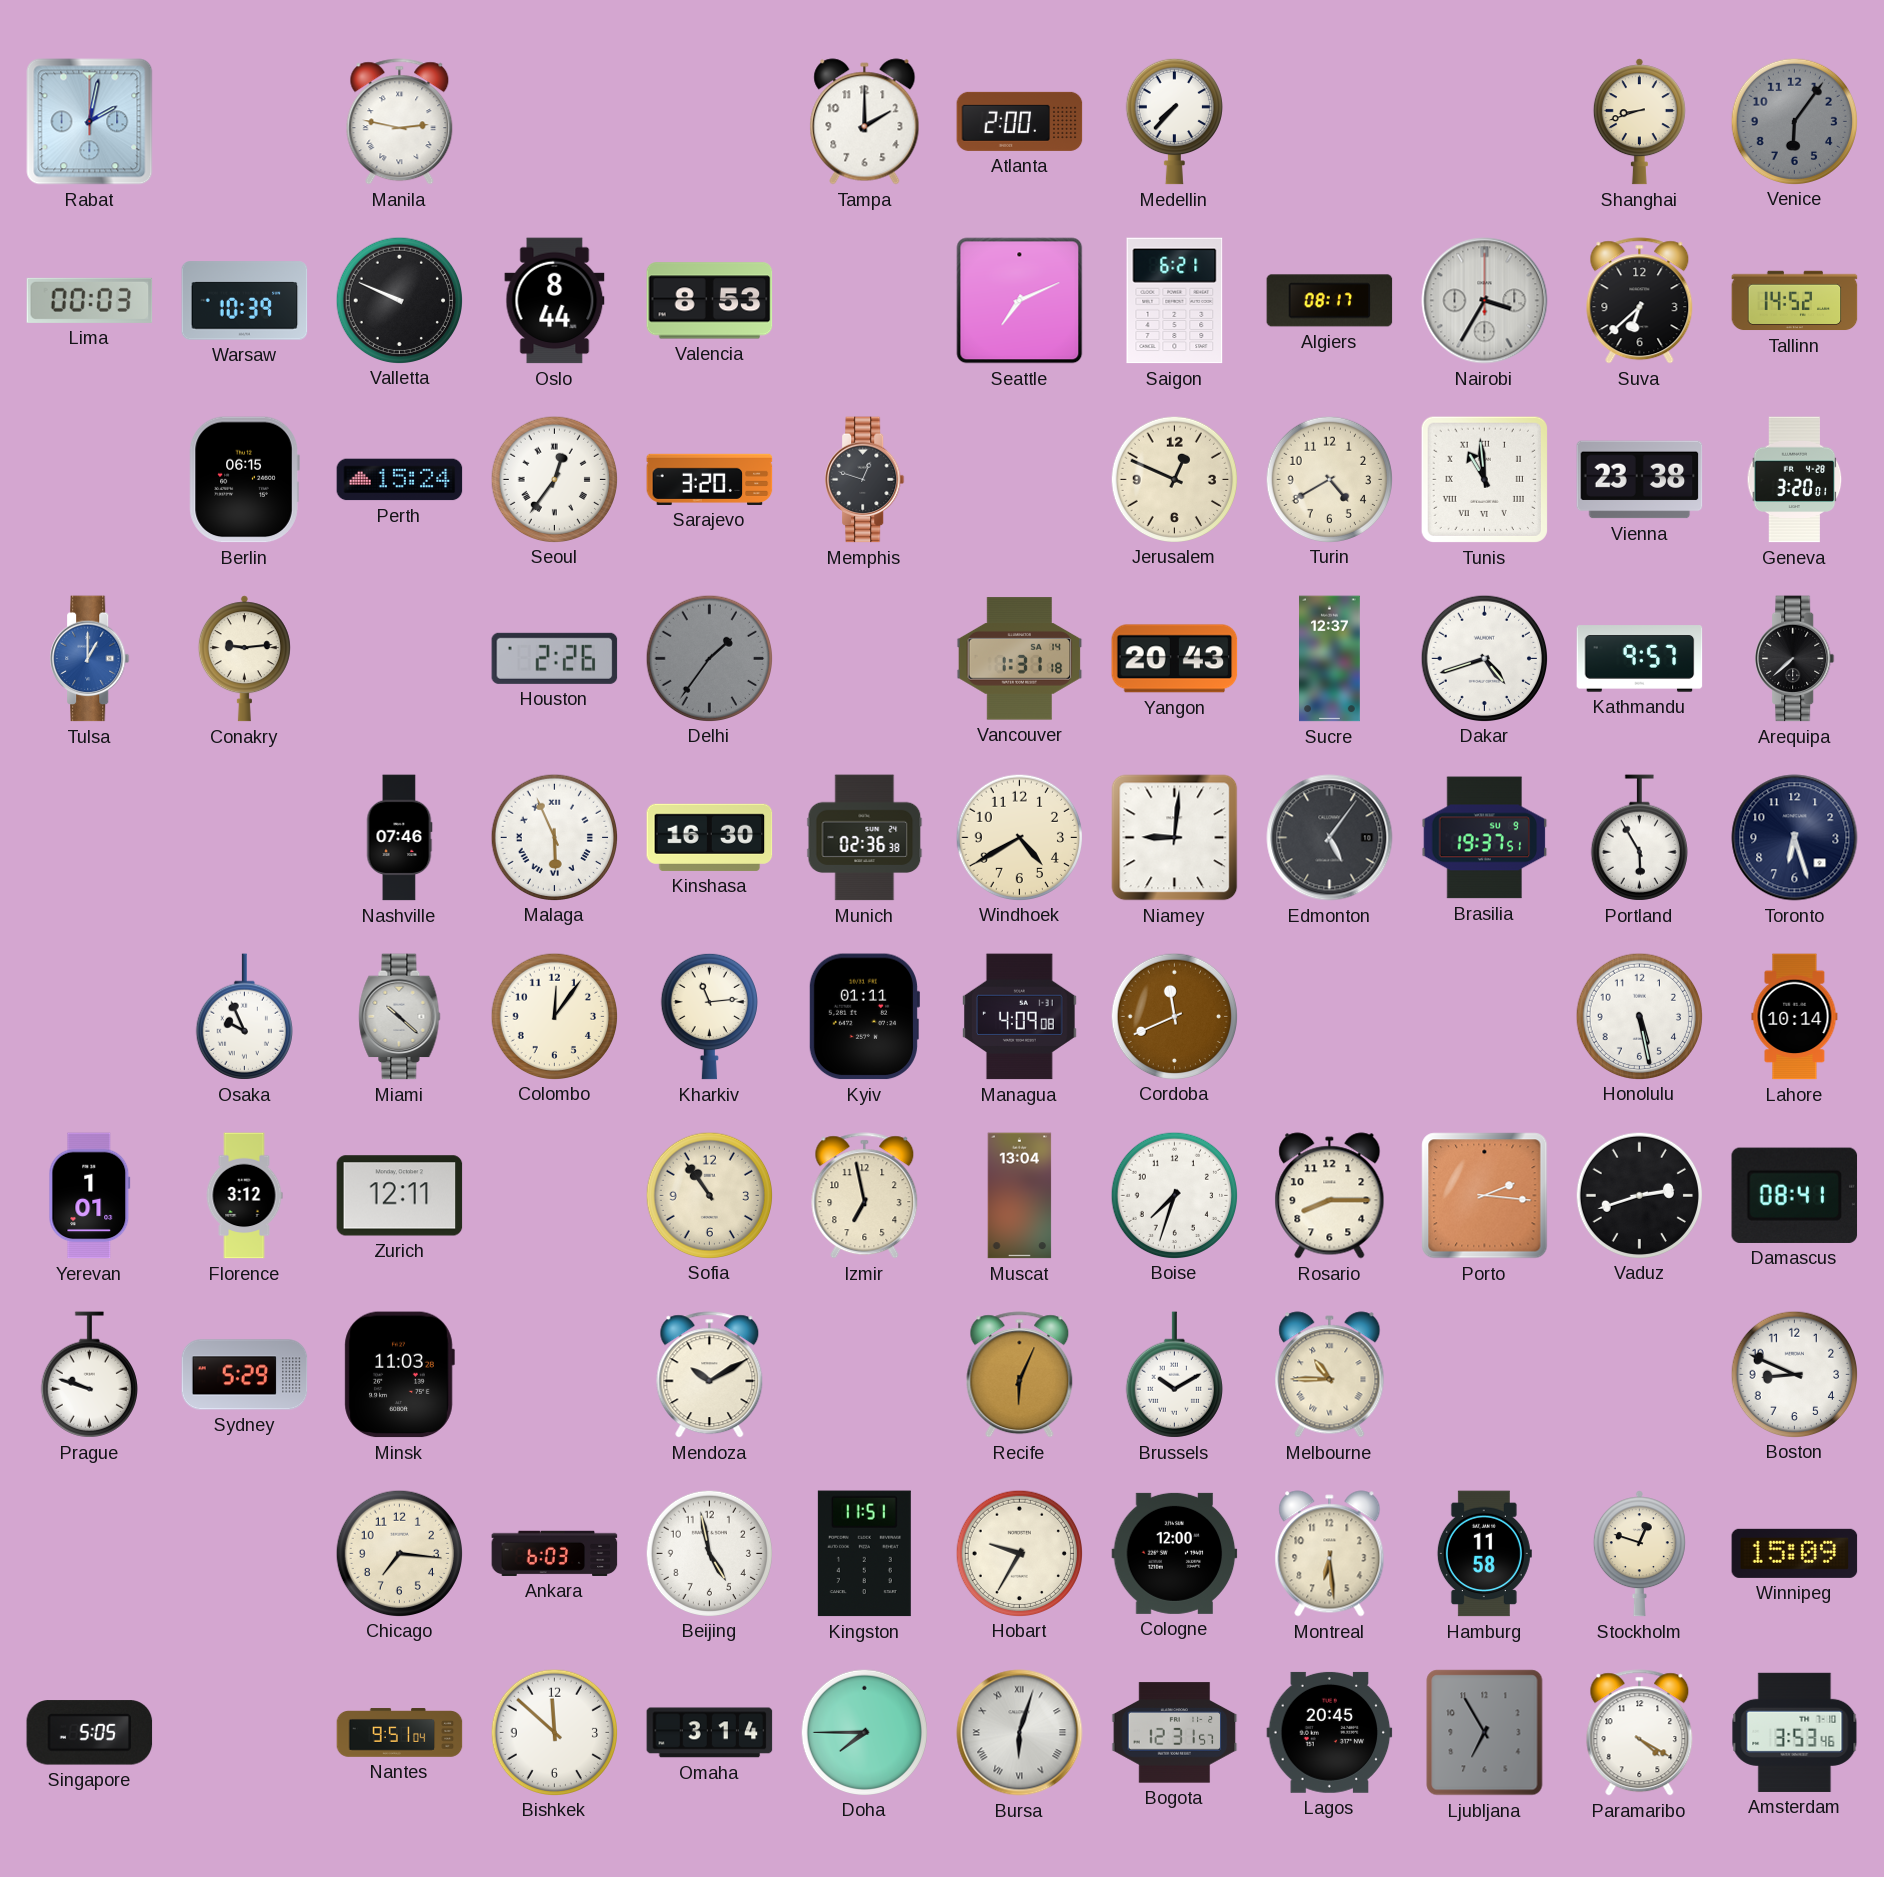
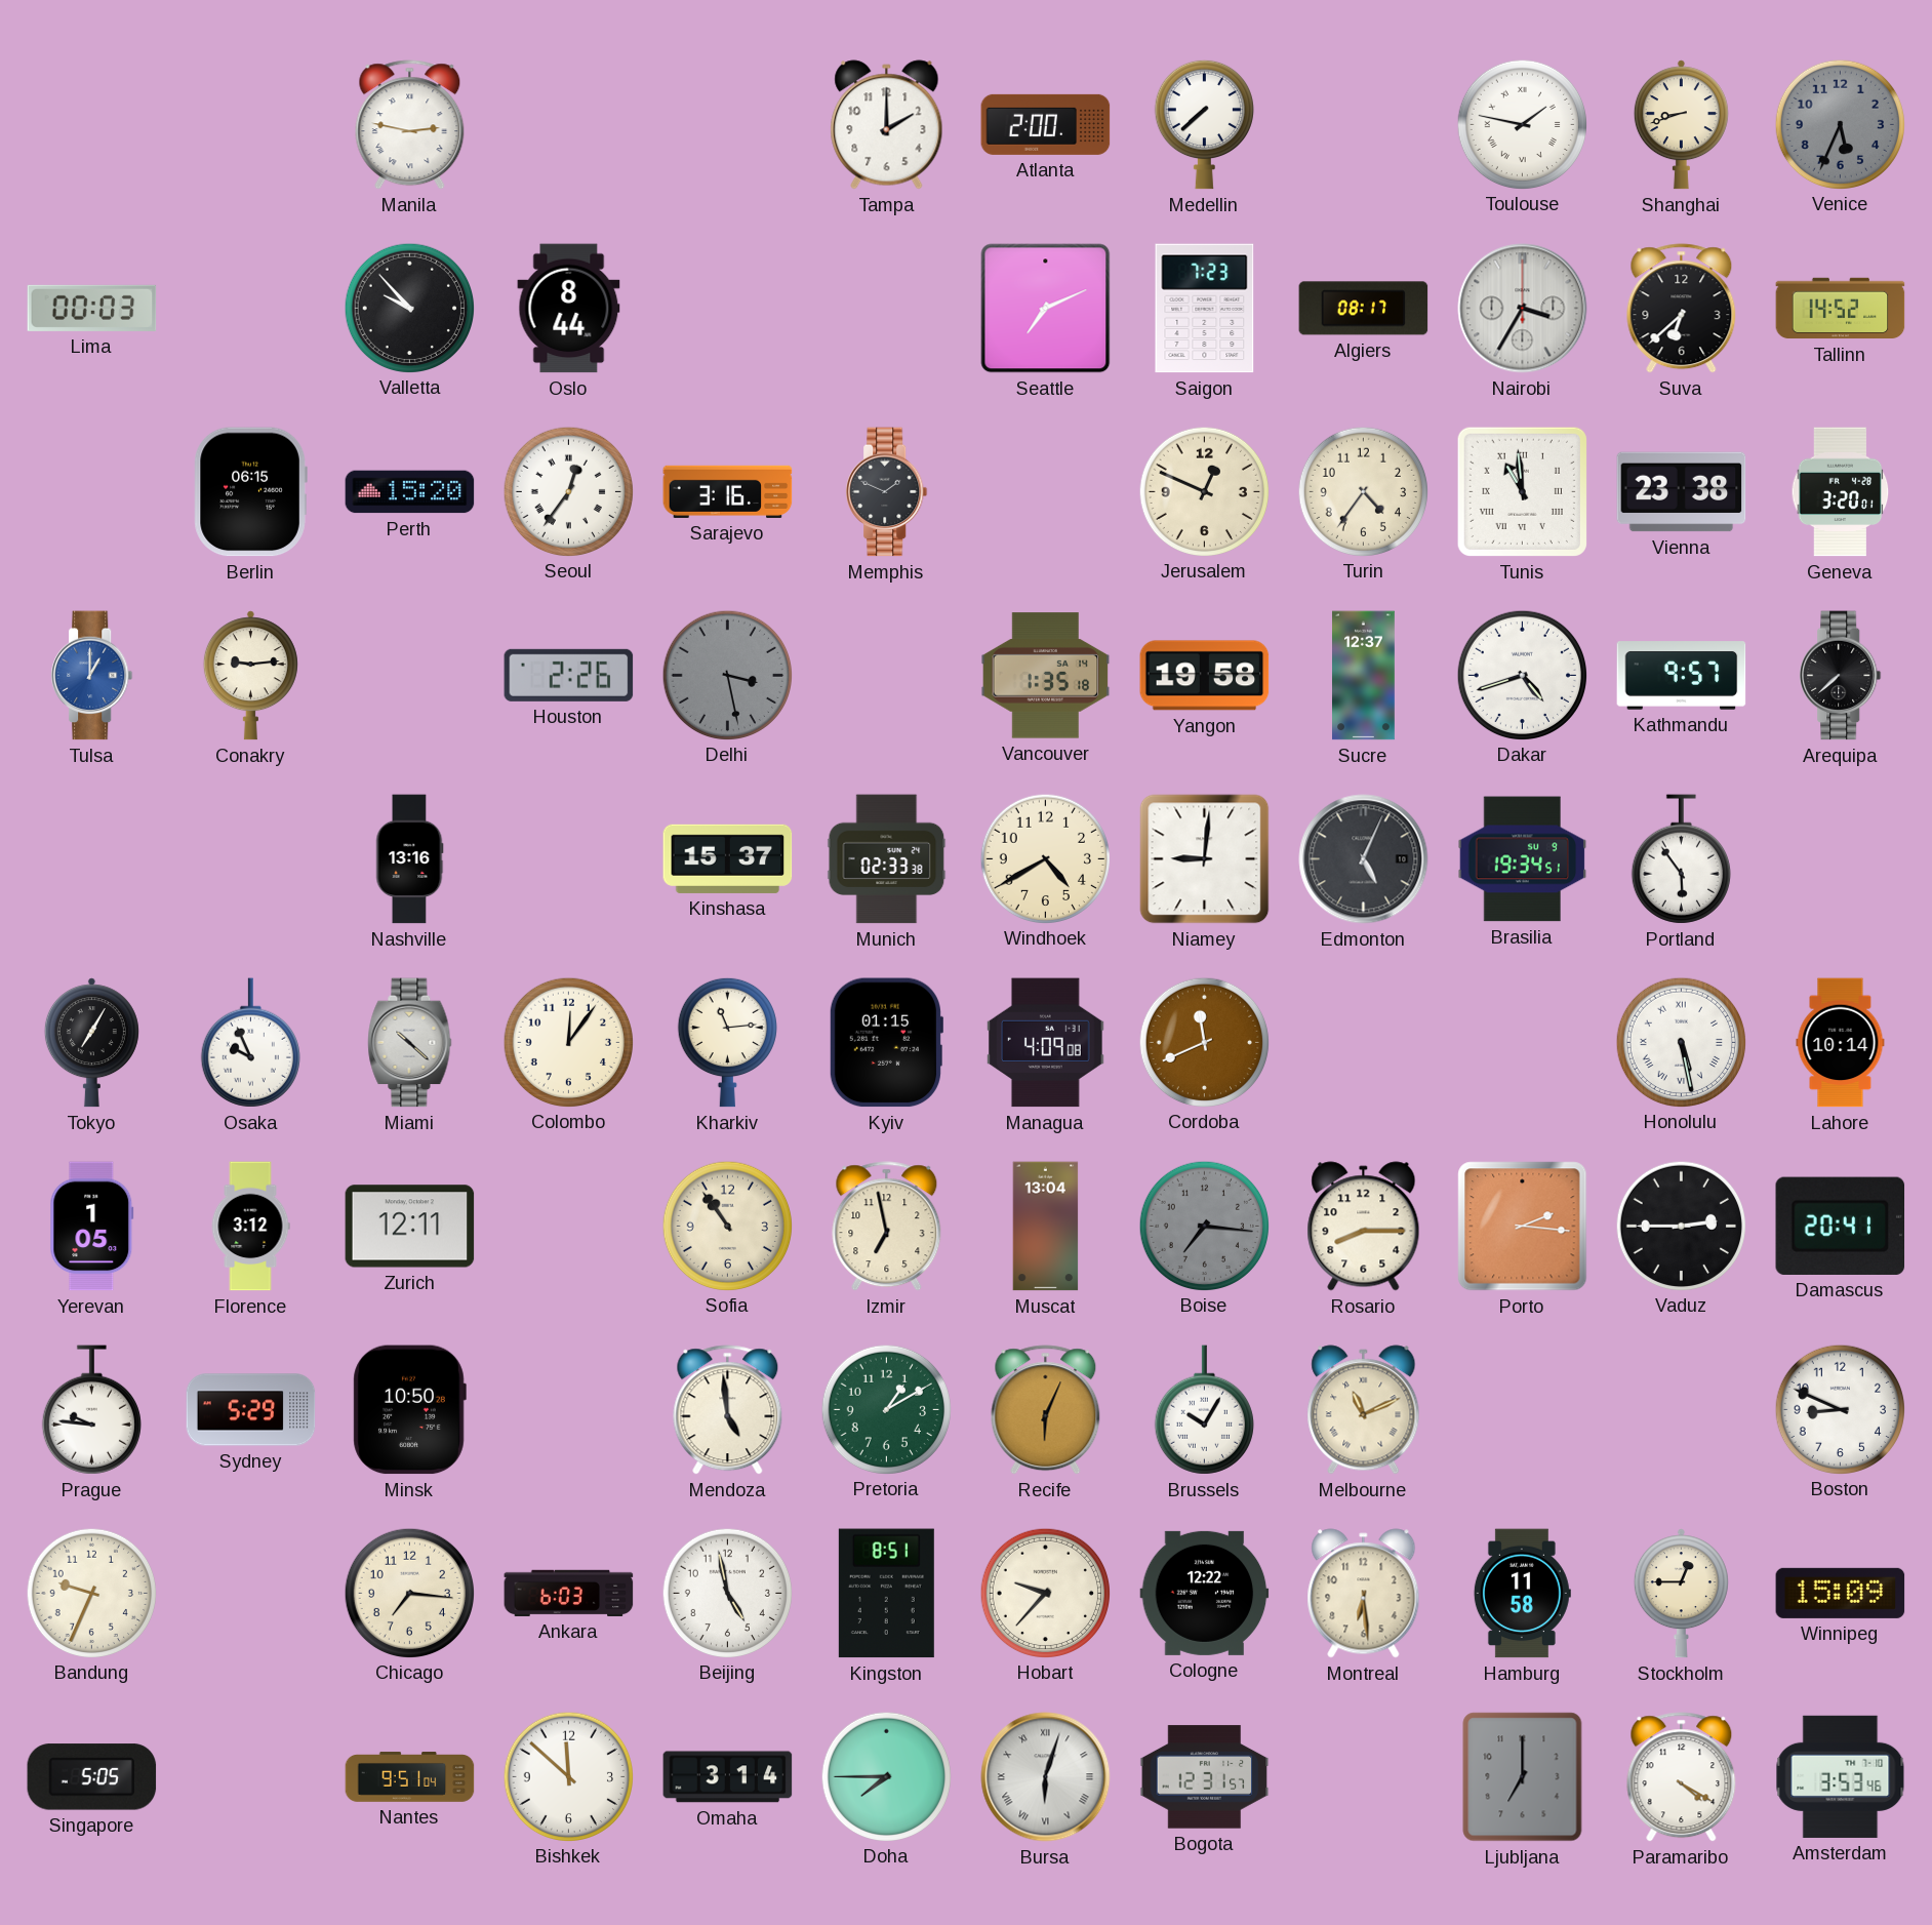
Rabat: 2:02 -> none (90, 122)
Medellin: 7:37 -> 7:38 (1204, 124)
Toulouse: none -> 1:47 (1522, 124)
Venice: 6:06 -> 5:34 (1840, 124)
Warsaw: 10:39 -> none (245, 301)
Valletta: 9:49 -> 9:53 (409, 308)
Valencia: 8:53 -> none (710, 301)
Saigon: 6:21 -> 7:23 (1205, 309)
Perth: 15:24 -> 15:20 (410, 492)
Sarajevo: 3:20 -> 3:16 (728, 491)
Memphis: 12:48 -> 1:49 (887, 492)
Turin: 4:40 -> 4:36 (1363, 491)
Delhi: 1:36 -> 3:28 (727, 675)
Vancouver: 1:31 -> 1:35 (1046, 676)
Yangon: 20:43 -> 19:58 (1205, 676)
Nashville: 07:46 -> 13:16 (409, 859)
Malaga: 5:56 -> none (554, 837)
Kinshasa: 16:30 -> 15:37 (728, 858)
Munich: 02:36 -> 02:33 (887, 859)
Edmonton: 5:06 -> 5:04 (1364, 859)
Brasilia: 19:37 -> 19:34 (1523, 859)
Portland: 5:55 -> 5:54 (1681, 859)
Toronto: 6:27 -> none (1795, 838)
Tokyo: none -> 7:05 (91, 1043)
Kyiv: 01:11 -> 01:15 (886, 1043)
Honolulu numerals: Arabic -> Roman (1681, 1042)
Yerevan: 1:01 -> 1:05 (92, 1227)
Boise: 7:33 -> 7:16 (1204, 1226)
Boise dial: white -> grey (1204, 1226)
Vaduz: 2:42 -> 2:45 (1681, 1226)
Damascus: 08:41 -> 20:41 (1841, 1226)
Prague: 9:48 -> 9:46 (91, 1410)
Minsk: 11:03 -> 10:50 (409, 1410)
Mendoza: 10:10 -> 4:59 (728, 1410)
Pretoria: none -> 1:10 (886, 1409)
Brussels: 10:10 -> 10:05 (1204, 1410)
Melbourne: 10:45 -> 11:11 (1364, 1410)
Bandung: none -> 9:34 (91, 1593)
Kingston: 11:51 -> 8:51 (886, 1594)
Hobart: 9:35 -> 9:37 (1045, 1593)
Cologne: 12:00 -> 12:22 (1205, 1593)
Stockholm: 12:48 -> 12:45 (1681, 1594)
Lagos: 20:45 -> none (1330, 1732)
Ljubljana: 6:55 -> 7:00 (1523, 1777)
